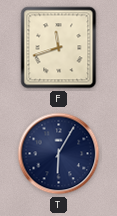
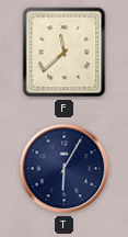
F: 11:42 -> 11:38 (65, 53)
